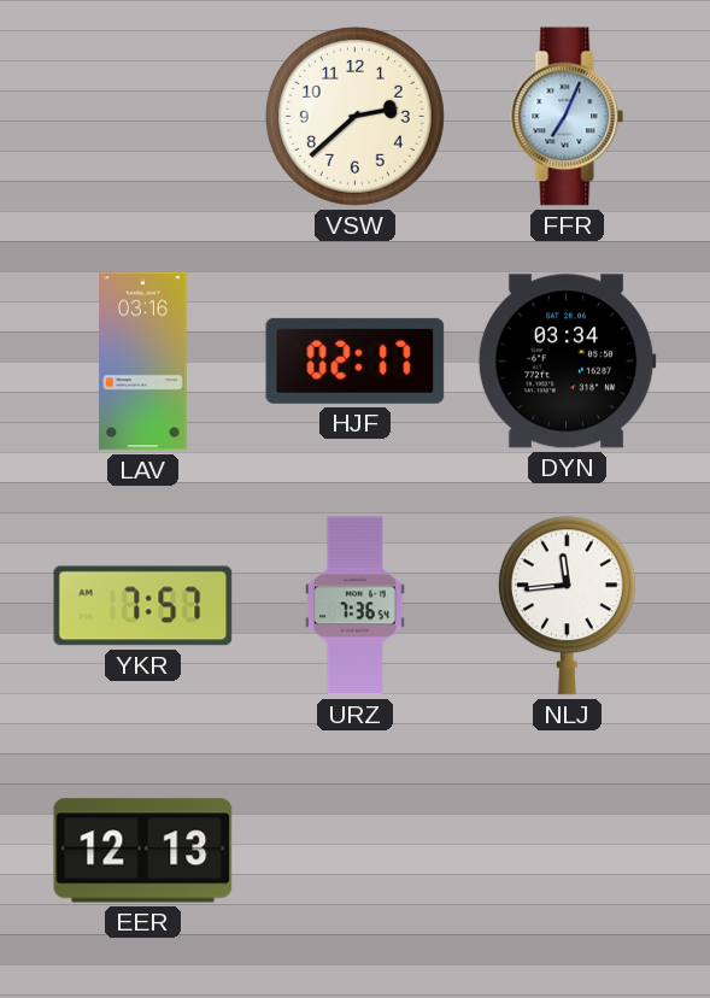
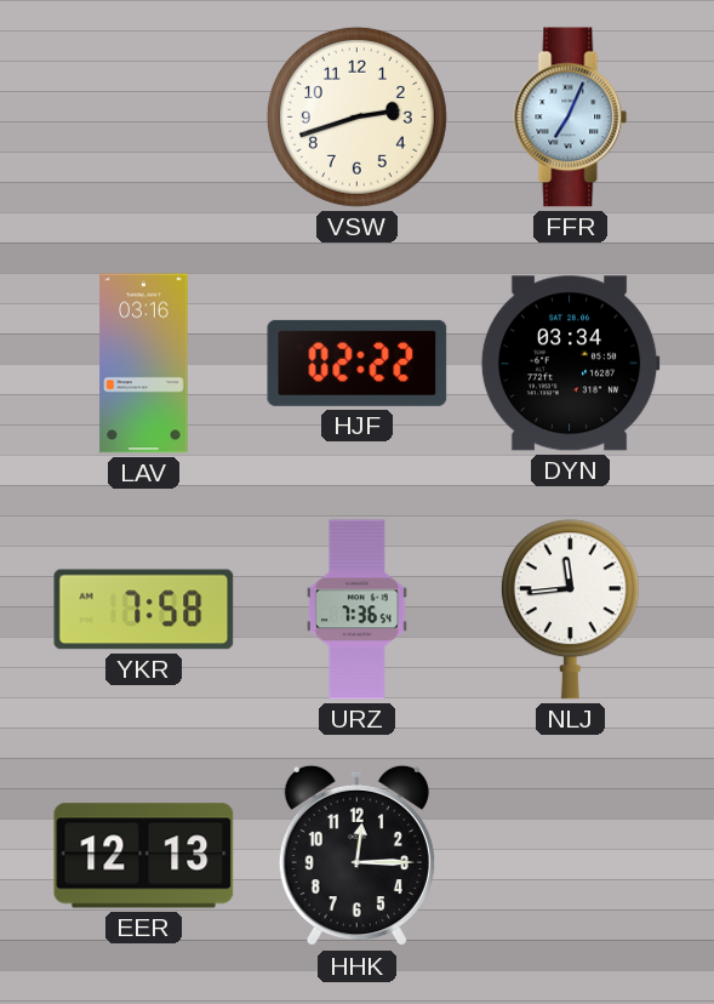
VSW: 2:38 -> 2:42 (356, 116)
HJF: 02:17 -> 02:22 (358, 363)
YKR: 7:57 -> 7:58 (144, 610)
HHK: none -> 12:15 (356, 856)
